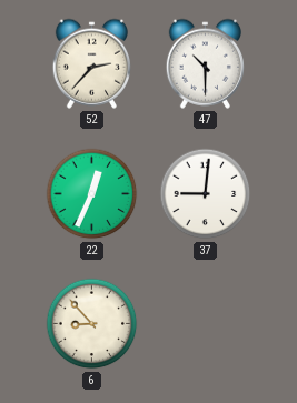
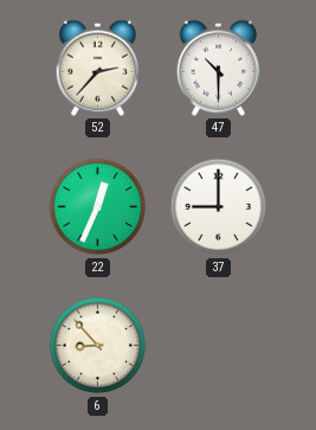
37: 9:01 -> 9:00 (219, 207)
